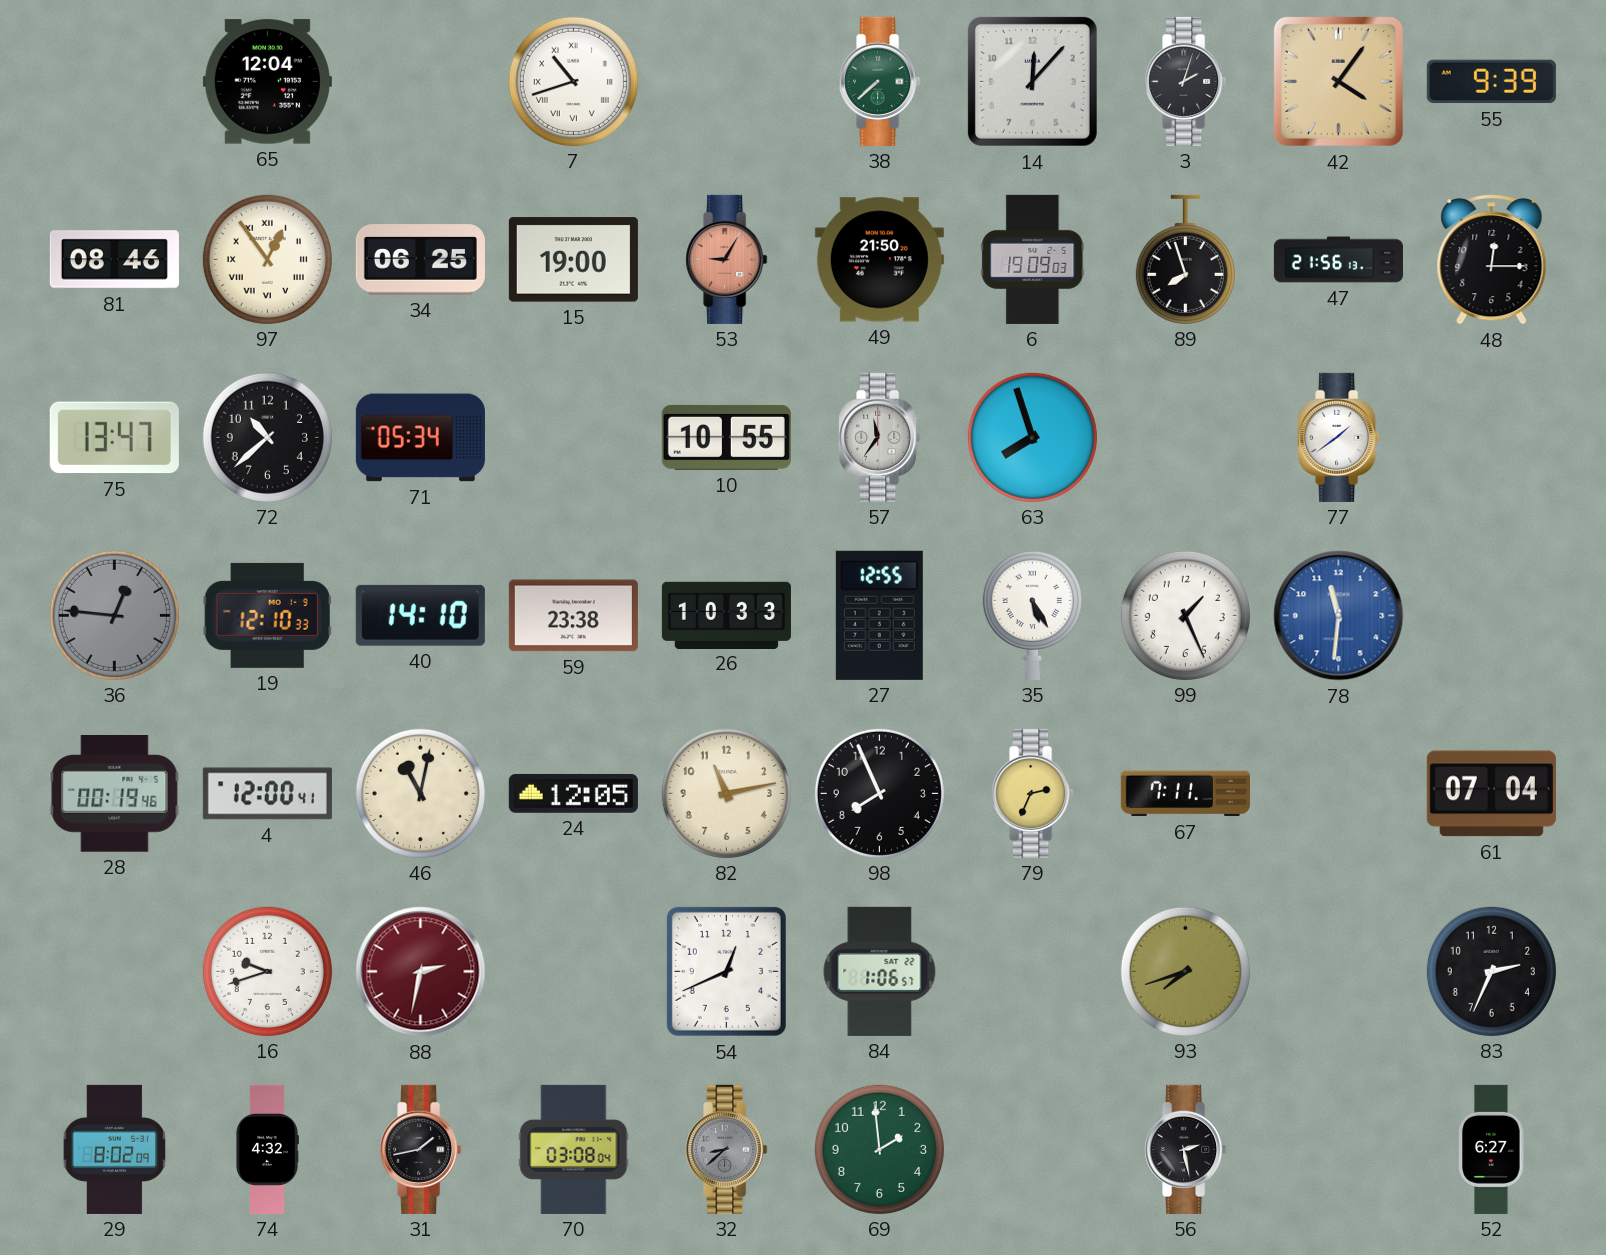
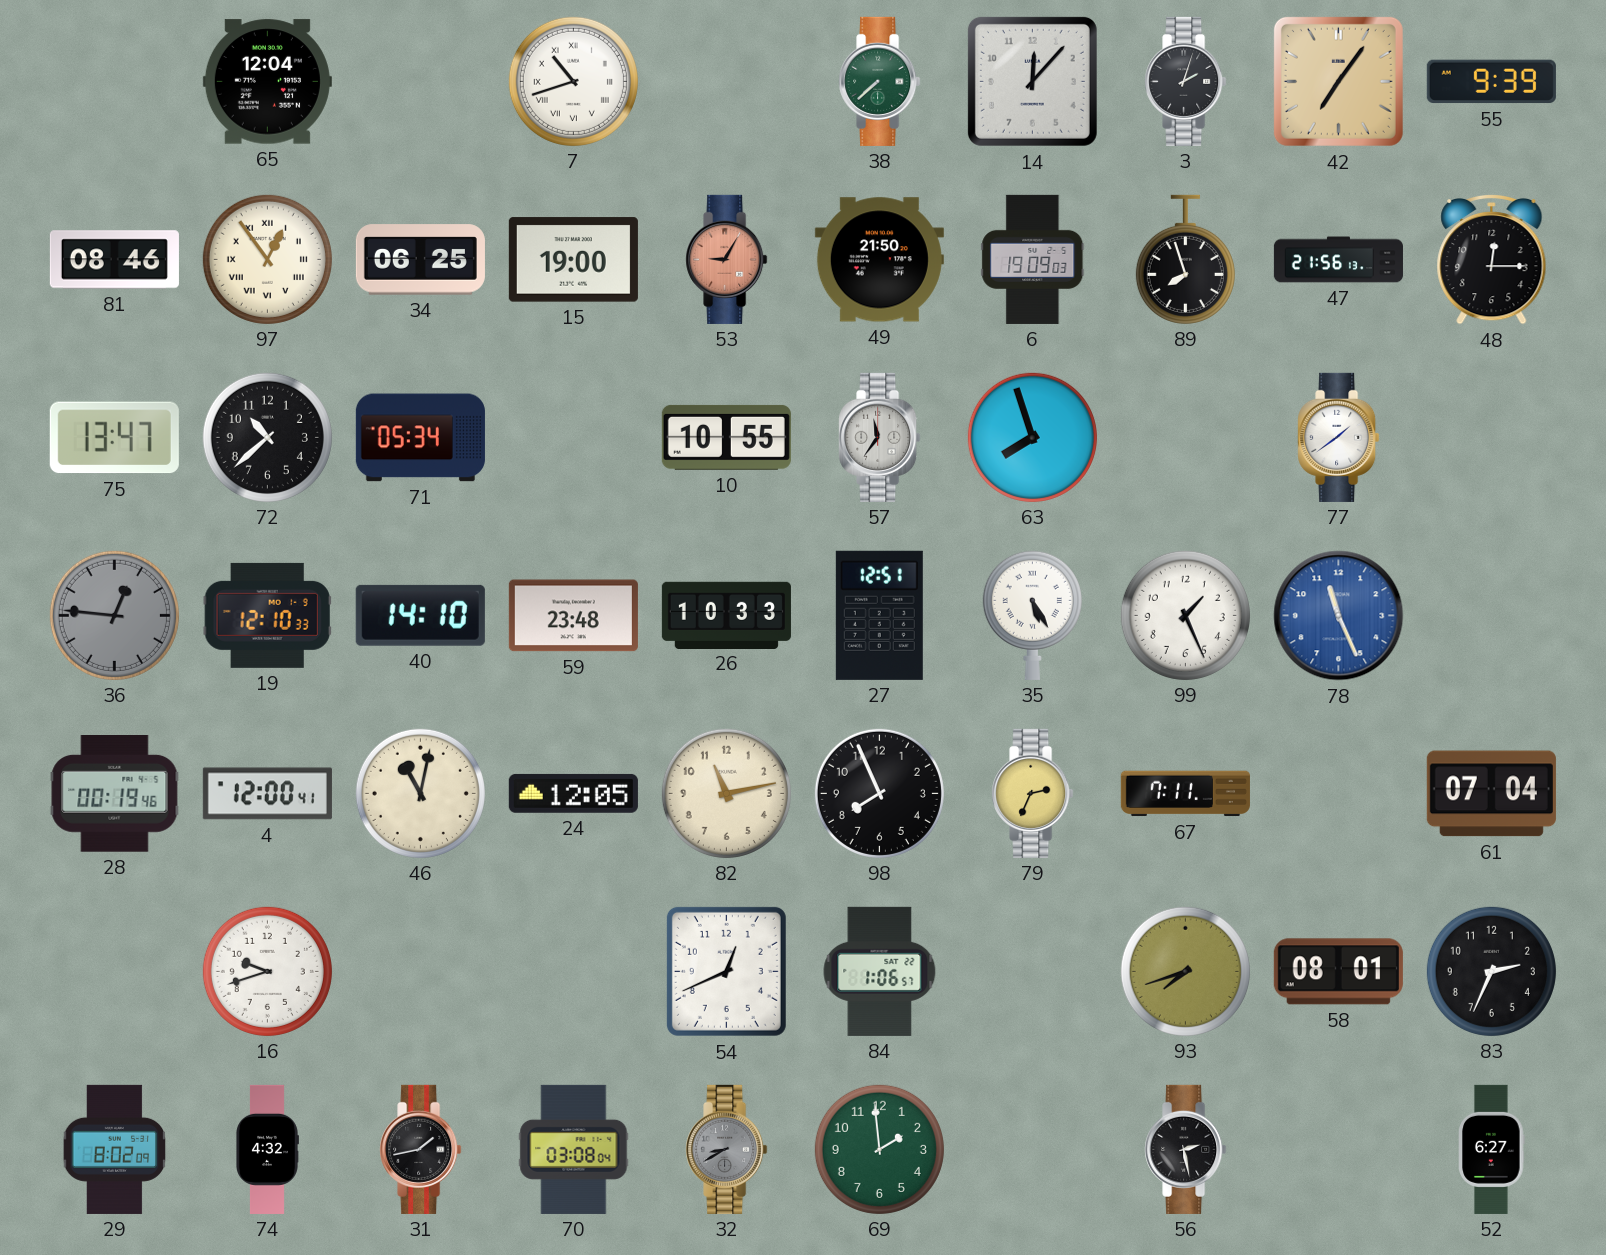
42: 4:06 -> 7:06 (1338, 81)
59: 23:38 -> 23:48 (573, 616)
27: 12:55 -> 12:51 (879, 615)
78: 11:31 -> 11:26 (1339, 616)
88: 2:32 -> none (421, 972)
58: none -> 08:01 (1338, 972)
32: 8:38 -> 8:40 (727, 1149)
